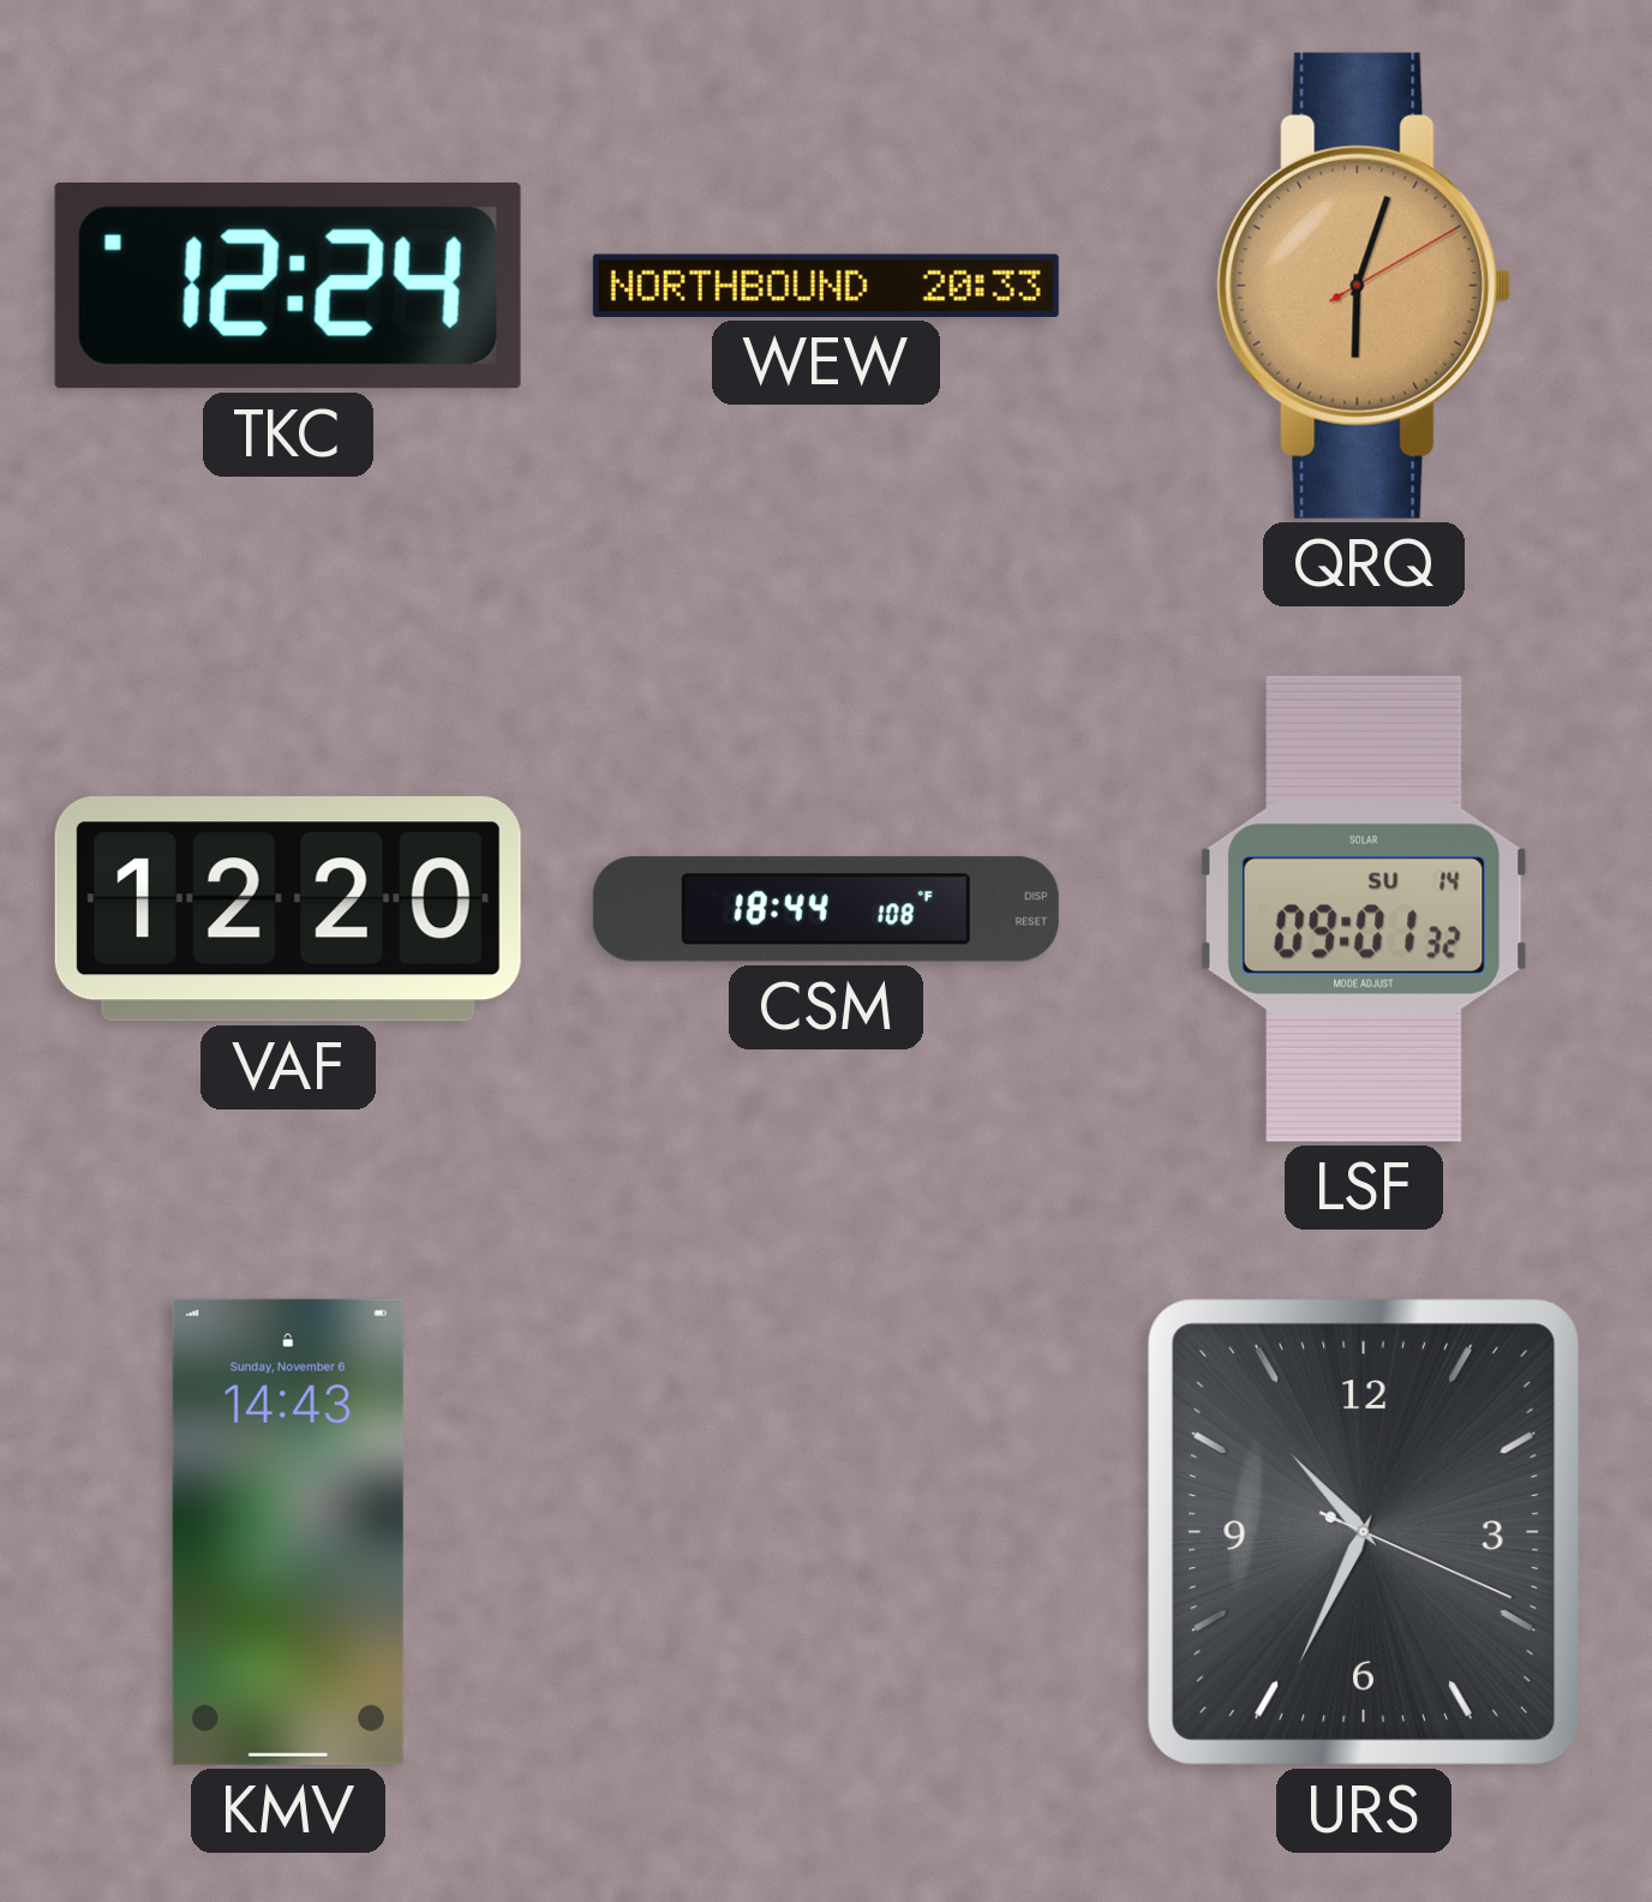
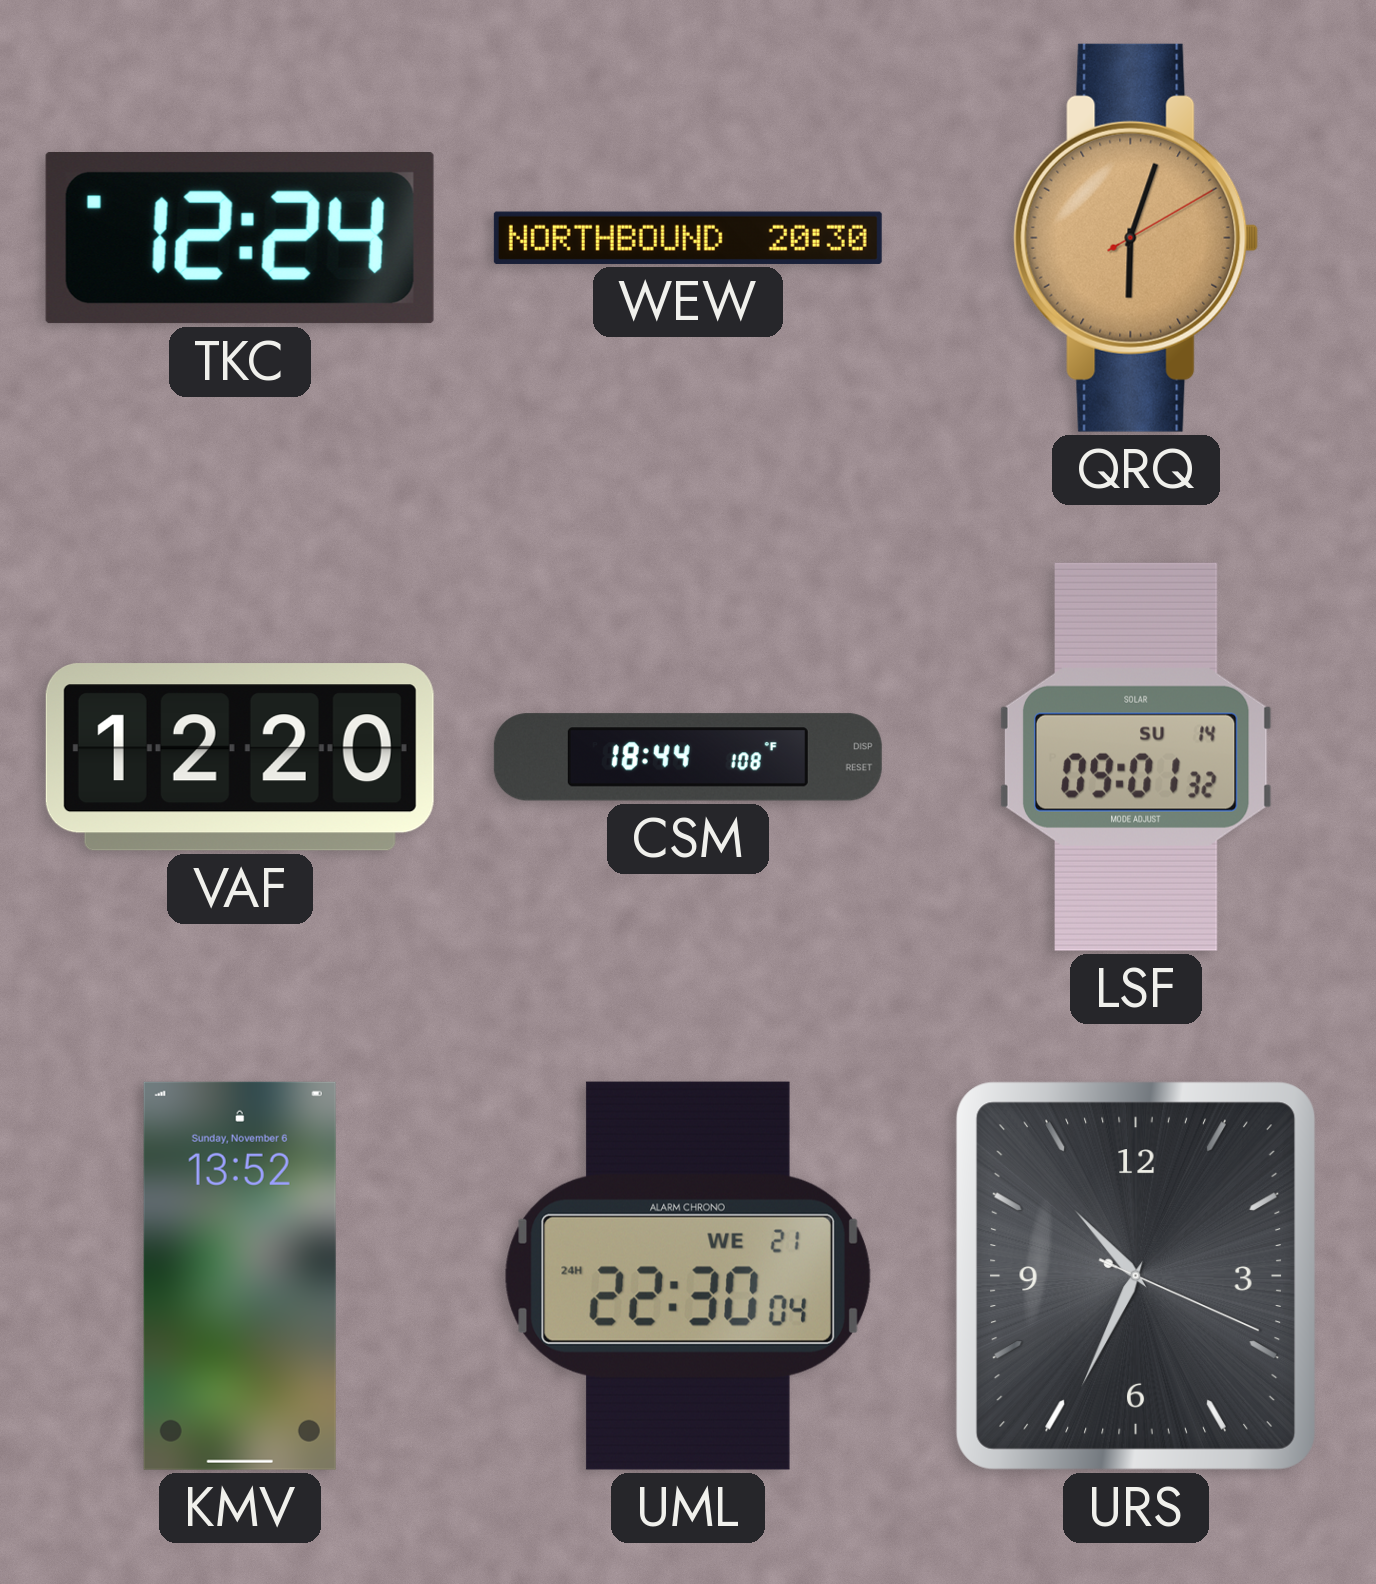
WEW: 20:33 -> 20:30 (688, 238)
KMV: 14:43 -> 13:52 (240, 1276)
UML: none -> 22:30 (688, 1276)
